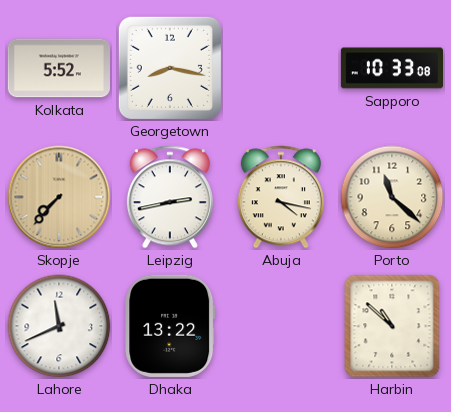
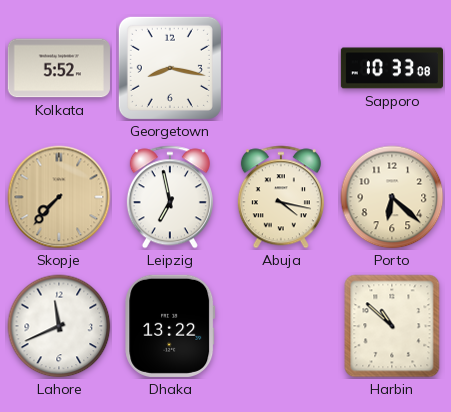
Leipzig: 2:43 -> 6:58 (170, 197)
Porto: 11:22 -> 6:22 (392, 197)
